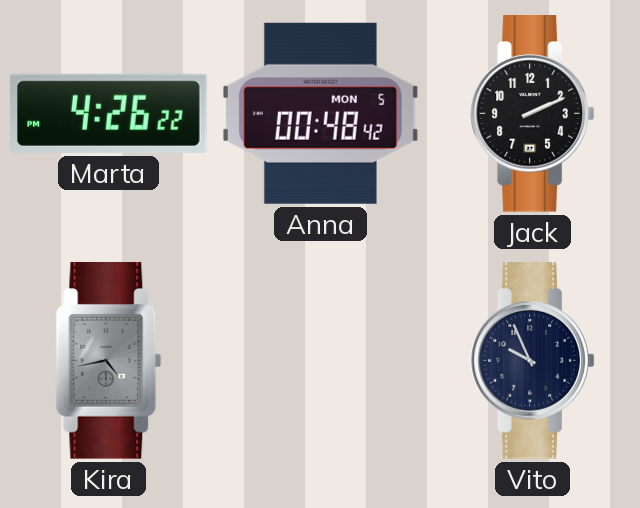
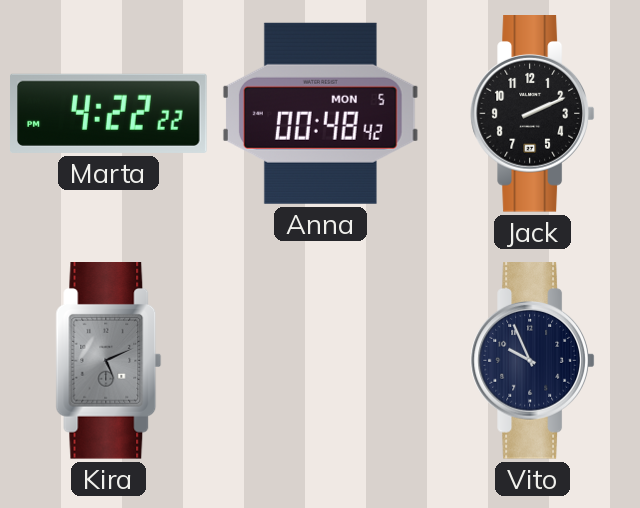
Marta: 4:26 -> 4:22 (109, 113)
Kira: 4:43 -> 5:11 (109, 361)
